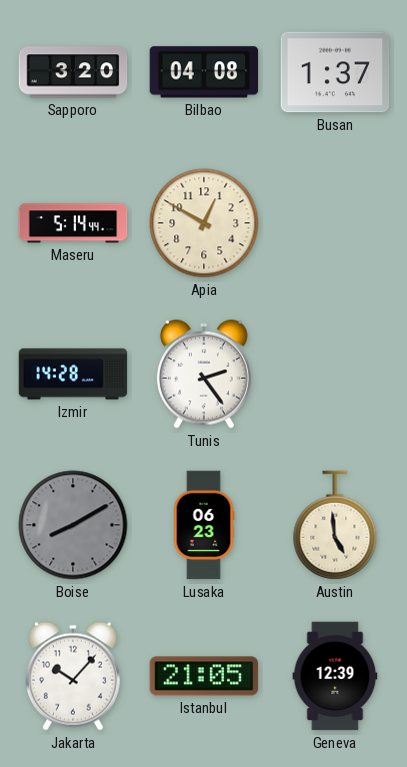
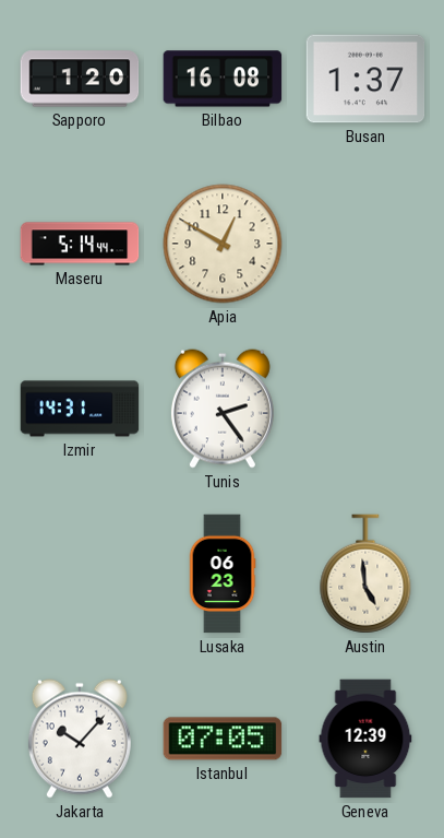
Sapporo: 3:20 -> 1:20 (80, 79)
Bilbao: 04:08 -> 16:08 (223, 79)
Izmir: 14:28 -> 14:31 (80, 409)
Boise: 8:10 -> none (73, 525)
Istanbul: 21:05 -> 07:05 (223, 739)
